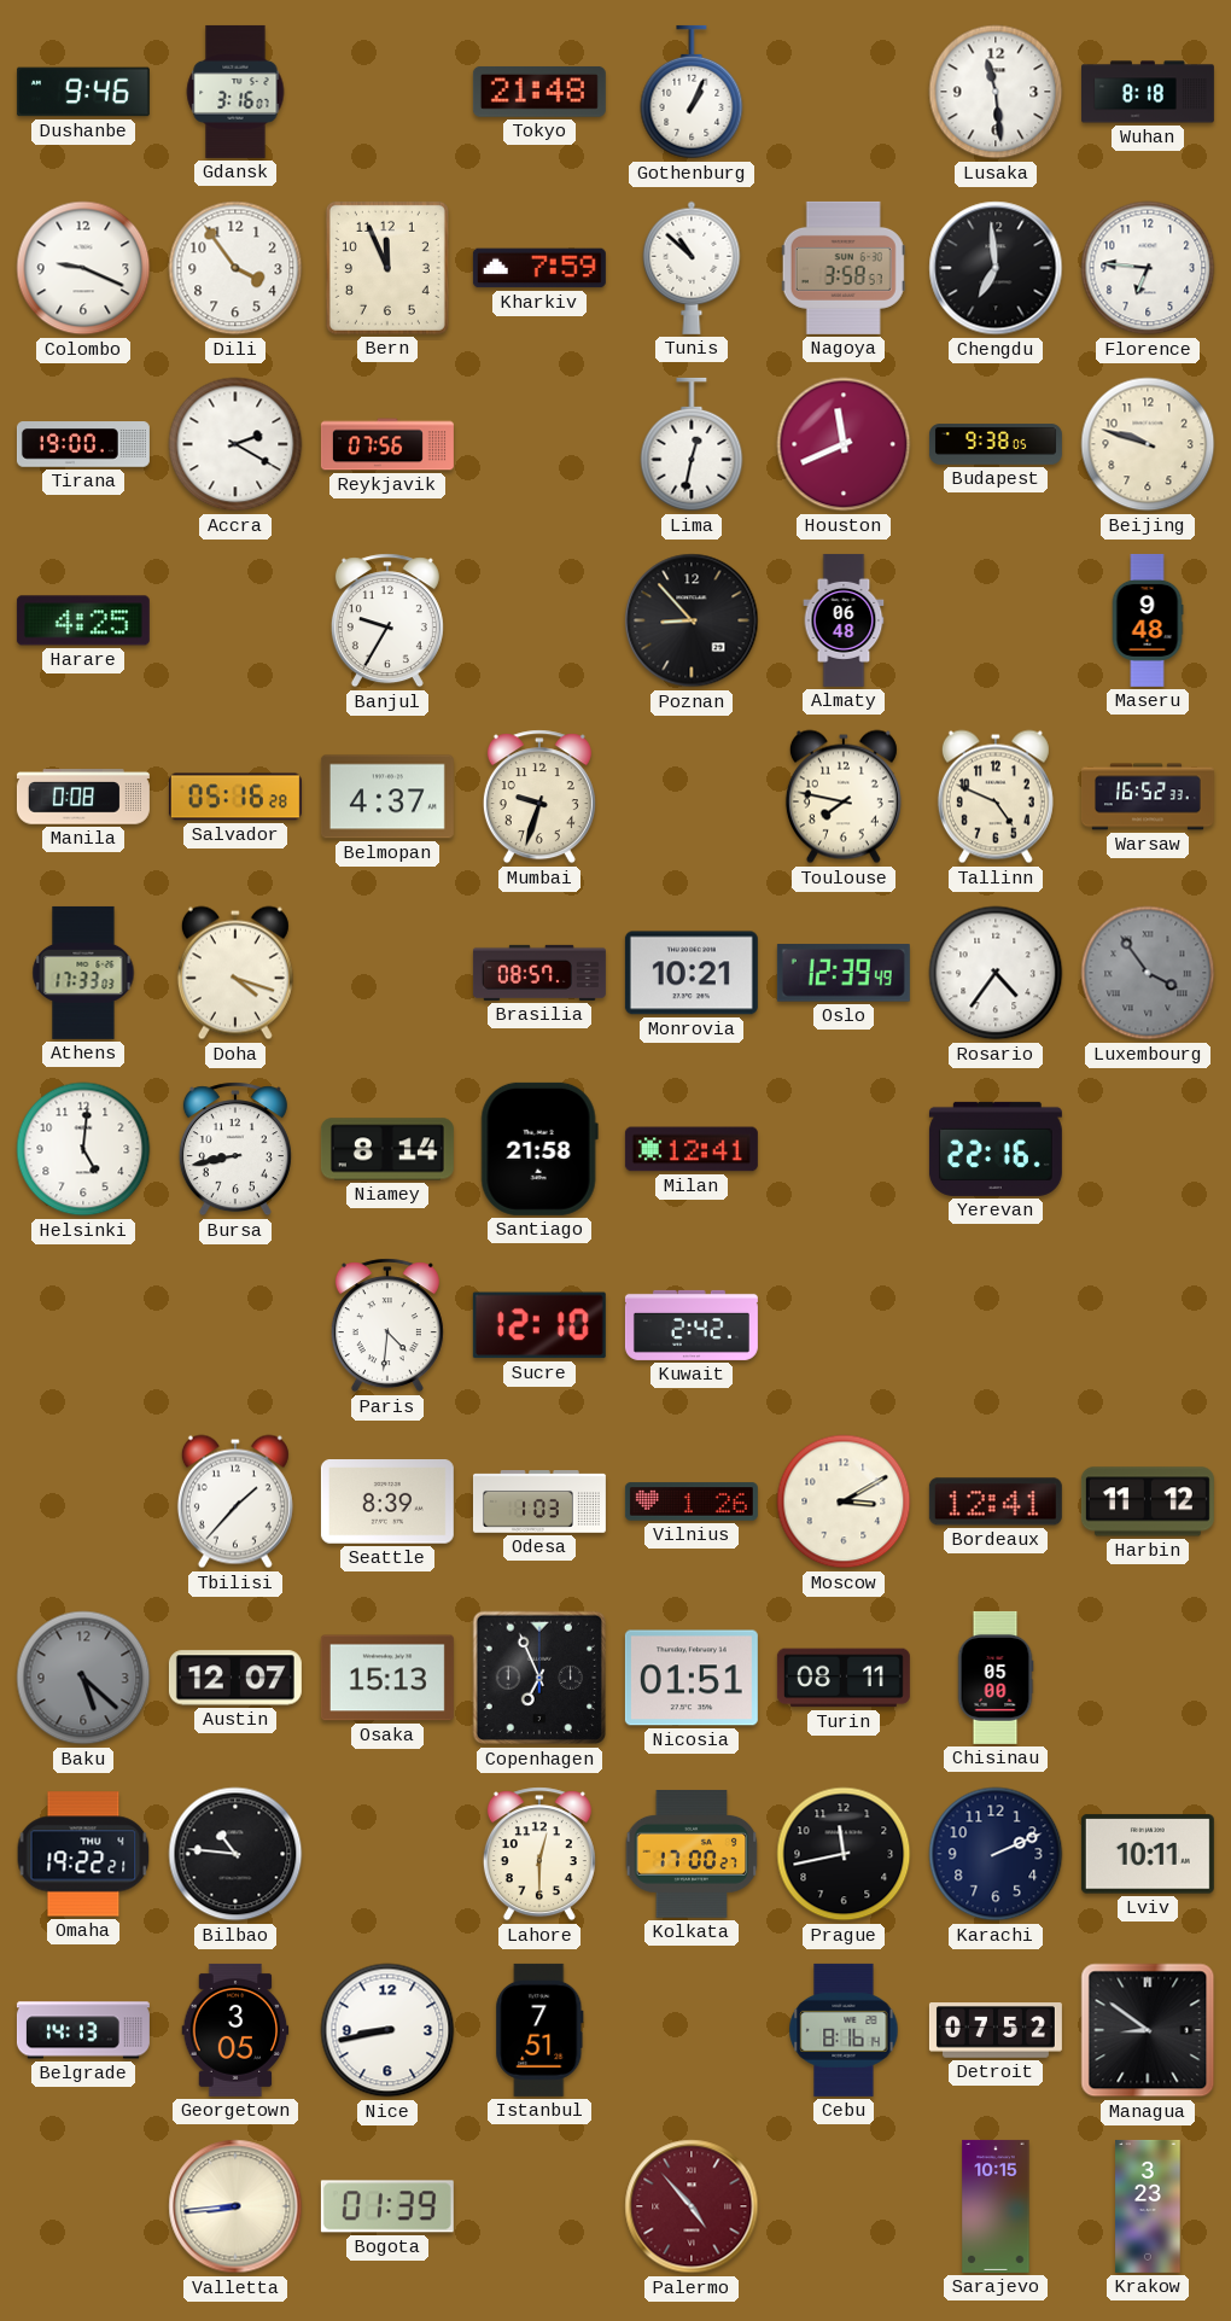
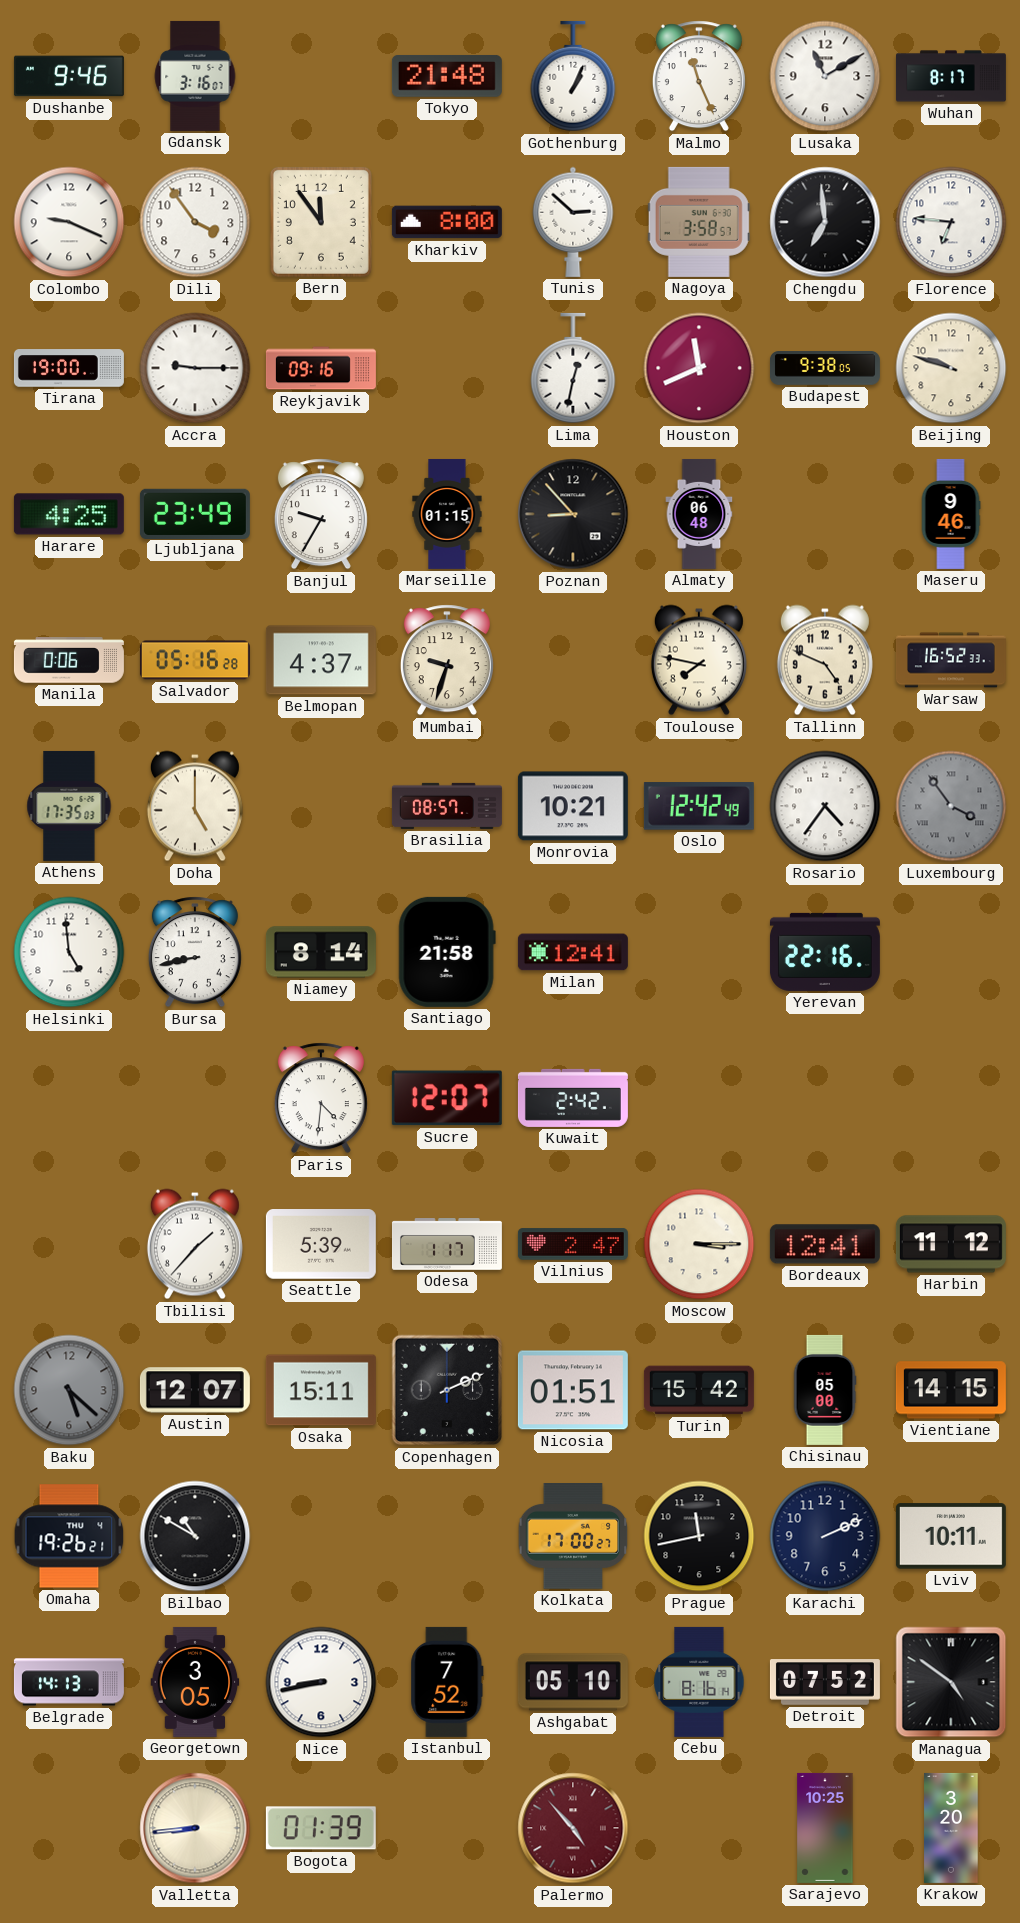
Malmo: none -> 11:26 (699, 76)
Lusaka: 11:29 -> 11:10 (825, 76)
Wuhan: 8:18 -> 8:17 (951, 76)
Bern: 11:56 -> 11:54 (321, 222)
Kharkiv: 7:59 -> 8:00 (447, 222)
Tunis: 10:52 -> 2:52 (573, 222)
Accra: 2:20 -> 9:15 (195, 368)
Reykjavik: 07:56 -> 09:16 (321, 368)
Ljubljana: none -> 23:49 (195, 513)
Marseille: none -> 01:15 (447, 514)
Maseru: 9:48 -> 9:46 (951, 514)
Manila: 0:08 -> 0:06 (69, 660)
Athens: 17:33 -> 17:35 (69, 806)
Doha: 4:18 -> 5:00 (195, 806)
Oslo: 12:39 -> 12:42 (699, 806)
Helsinki: 5:01 -> 4:59 (69, 952)
Sucre: 12:10 -> 12:07 (447, 1098)
Seattle: 8:39 -> 5:39 (321, 1245)
Odesa: 1:03 -> 1:17 (447, 1244)
Vilnius: 1:26 -> 2:47 (573, 1244)
Moscow: 3:10 -> 3:15 (699, 1244)
Osaka: 15:13 -> 15:11 (321, 1390)
Copenhagen: 6:56 -> 2:11 (447, 1390)
Turin: 08:11 -> 15:42 (699, 1390)
Vientiane: none -> 14:15 (951, 1390)
Omaha: 19:22 -> 19:26 (69, 1536)
Bilbao: 10:46 -> 10:50 (195, 1536)
Lahore: 12:30 -> none (539, 1854)
Istanbul: 7:51 -> 7:52 (447, 1682)
Ashgabat: none -> 05:10 (573, 1682)
Managua: 8:51 -> 4:51 (951, 1682)
Sarajevo: 10:15 -> 10:25 (825, 1828)
Krakow: 3:23 -> 3:20 (951, 1828)
